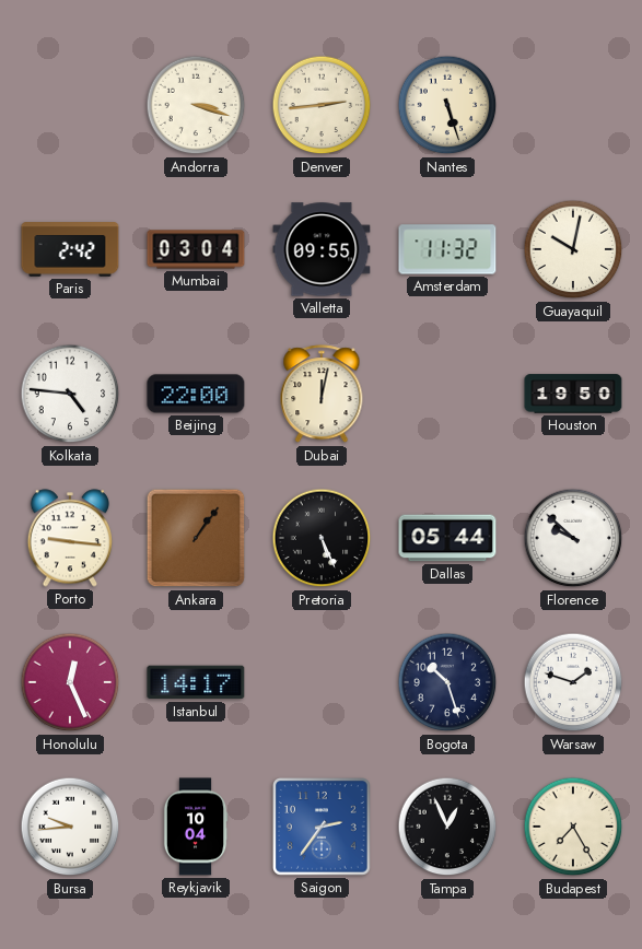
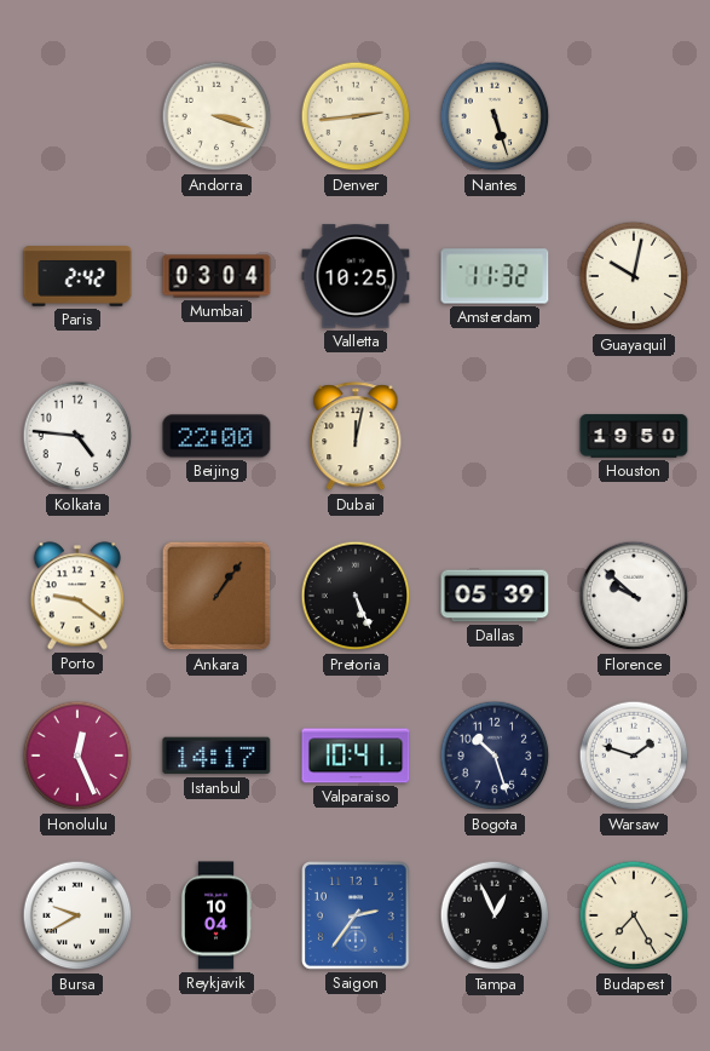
Valletta: 09:55 -> 10:25 (356, 276)
Porto: 9:16 -> 9:21 (76, 596)
Dallas: 05:44 -> 05:39 (495, 596)
Valparaiso: none -> 10:41 (356, 756)
Bursa: 9:44 -> 9:40 (77, 915)
